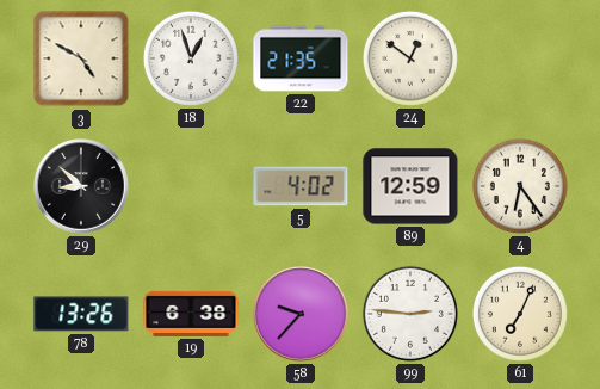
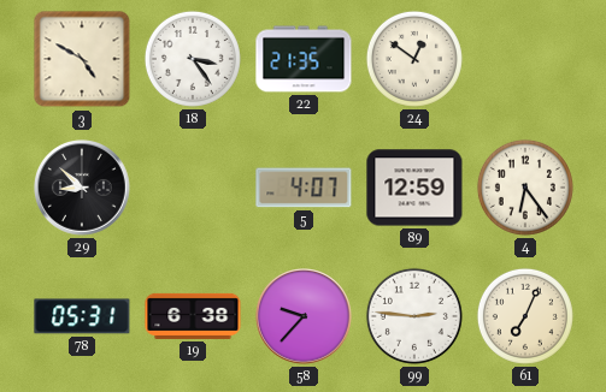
18: 12:57 -> 3:24 (193, 59)
5: 4:02 -> 4:07 (304, 188)
78: 13:26 -> 05:31 (82, 316)
